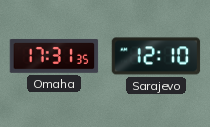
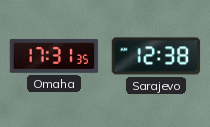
Sarajevo: 12:10 -> 12:38 (156, 56)
